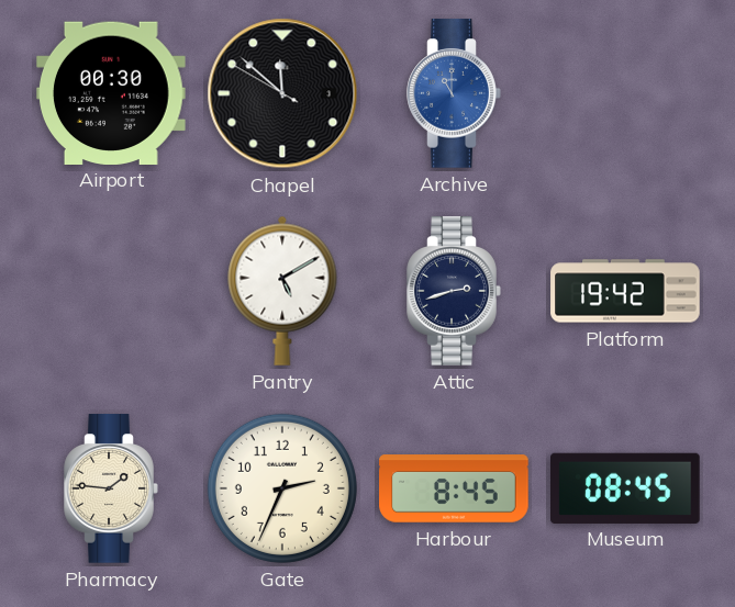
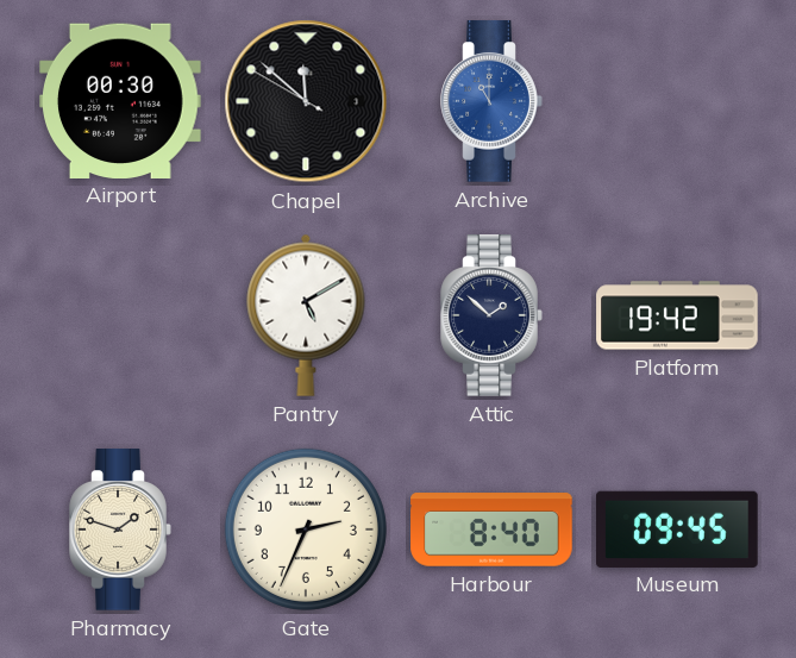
Attic: 2:42 -> 1:52 (491, 315)
Pharmacy: 1:46 -> 1:48 (120, 529)
Harbour: 8:45 -> 8:40 (491, 529)
Museum: 08:45 -> 09:45 (678, 528)
